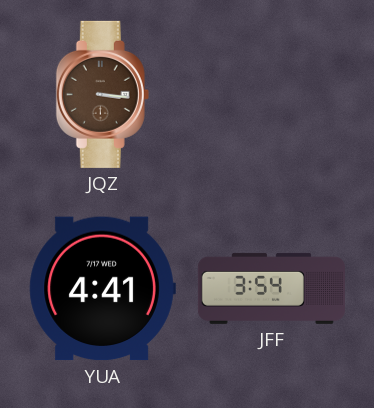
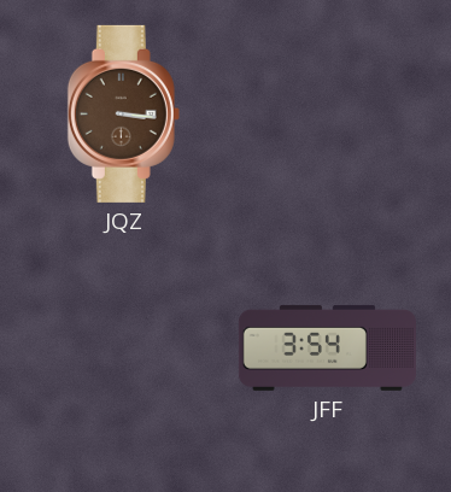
YUA: 4:41 -> none (102, 289)
